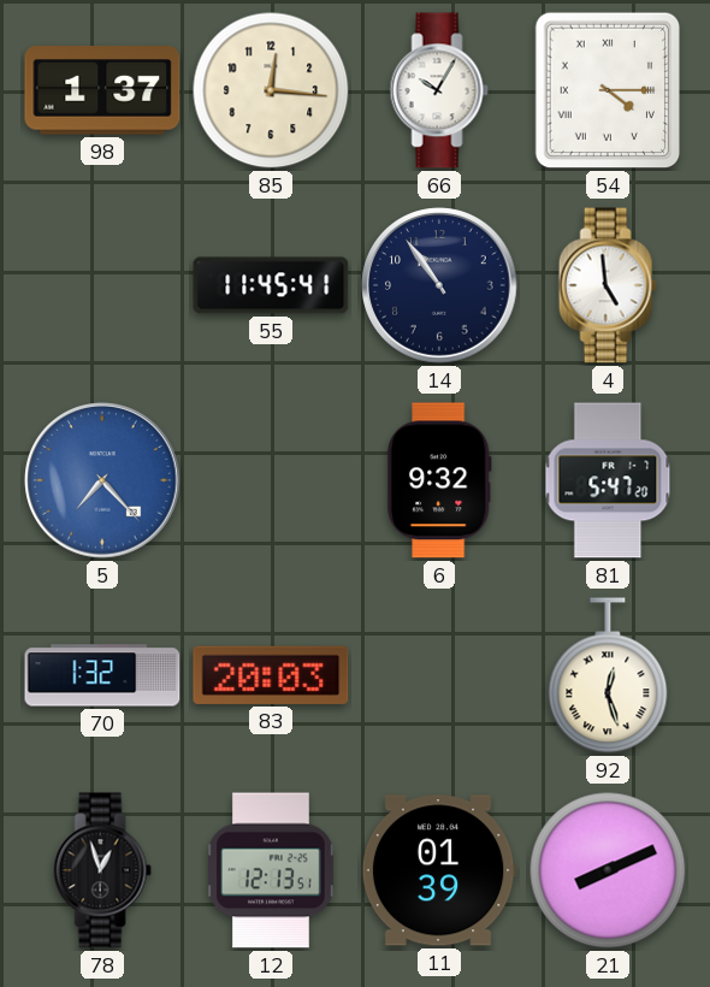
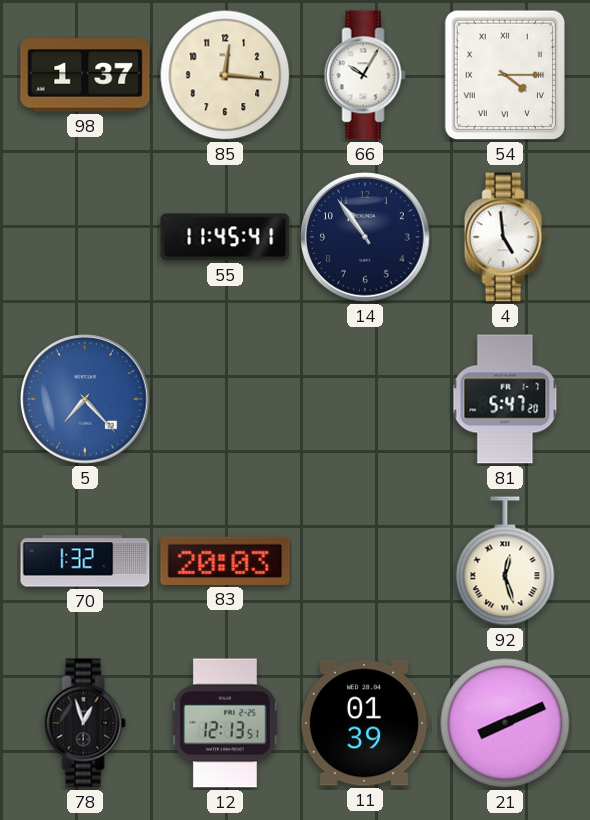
6: 9:32 -> none (439, 480)
